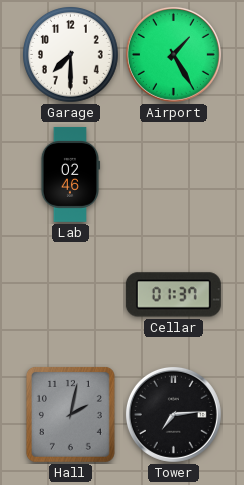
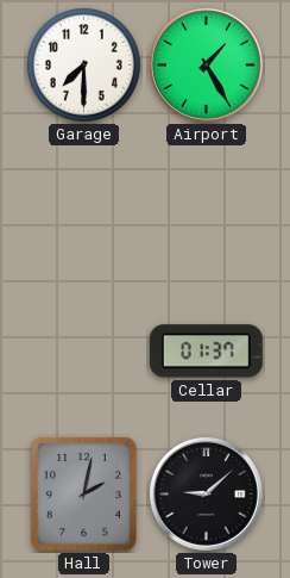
Lab: 02:46 -> none (70, 174)
Tower: 7:14 -> 9:08 (206, 493)
